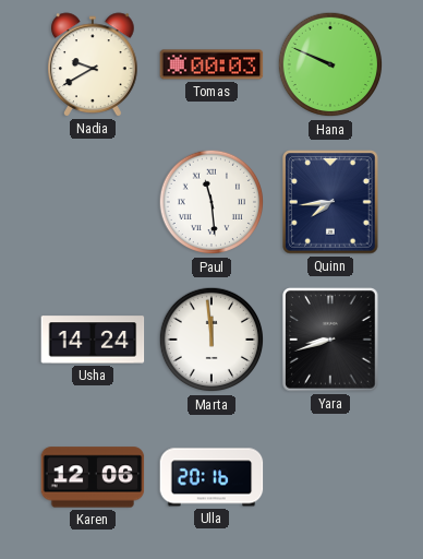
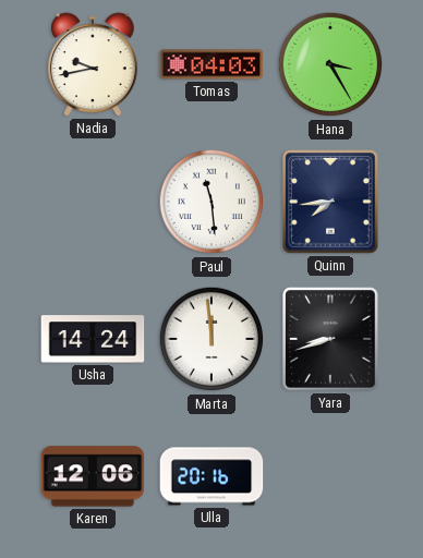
Nadia: 9:40 -> 9:43 (93, 64)
Tomas: 00:03 -> 04:03 (211, 64)
Hana: 9:49 -> 3:25 (330, 64)
